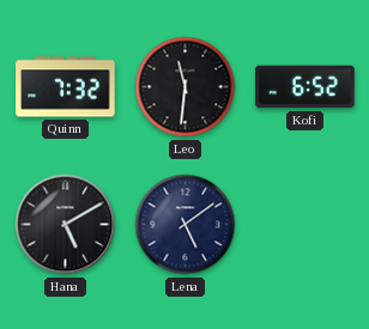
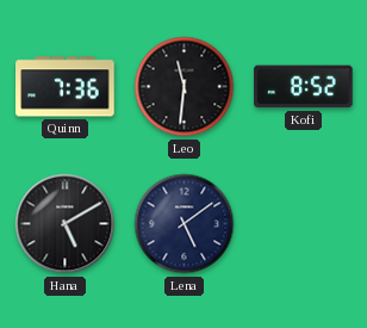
Quinn: 7:32 -> 7:36 (66, 87)
Kofi: 6:52 -> 8:52 (304, 87)
